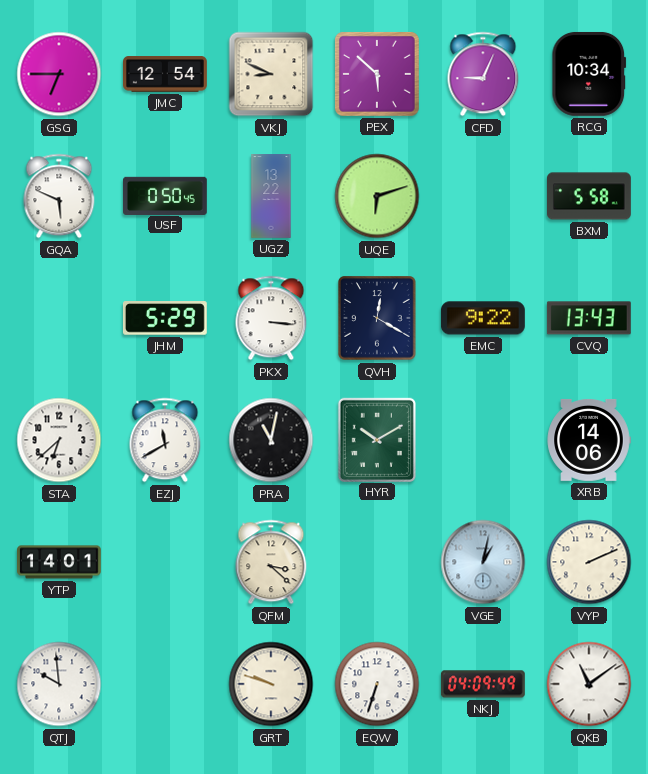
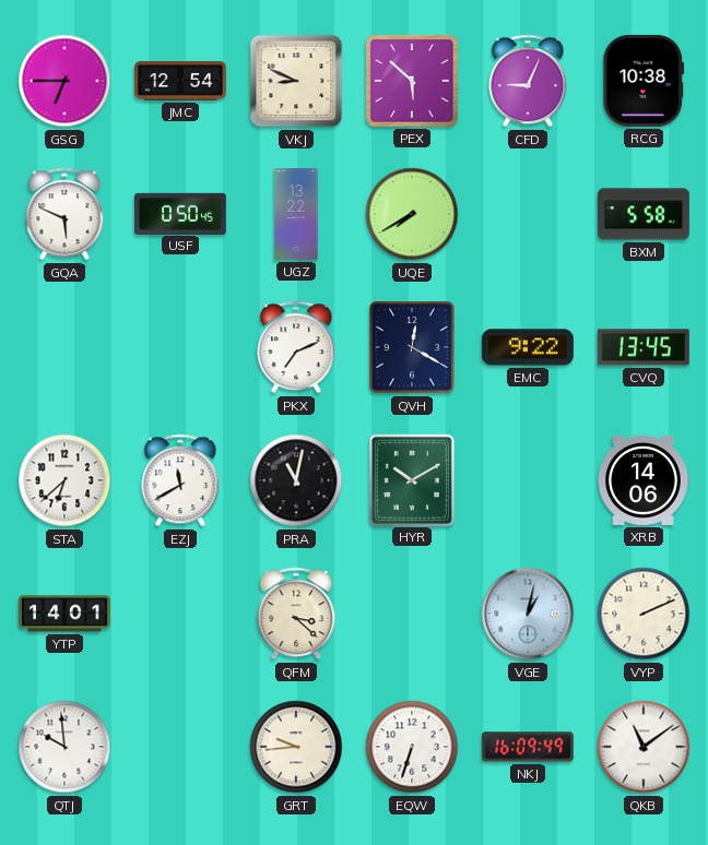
RCG: 10:34 -> 10:38 (644, 81)
UQE: 6:12 -> 7:40 (412, 214)
JHM: 5:29 -> none (165, 318)
PKX: 3:16 -> 7:11 (296, 347)
CVQ: 13:43 -> 13:45 (644, 347)
GRT: 9:48 -> 9:44 (296, 747)
NKJ: 04:09 -> 16:09 (528, 747)
